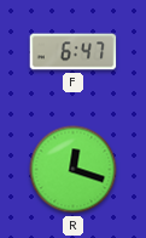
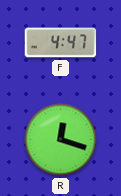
F: 6:47 -> 4:47 (61, 43)
